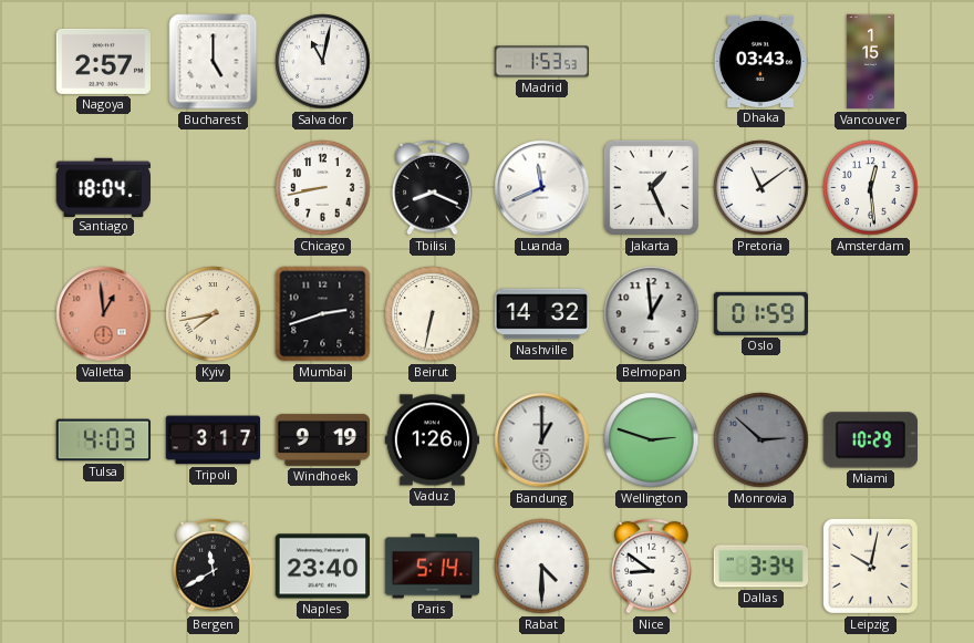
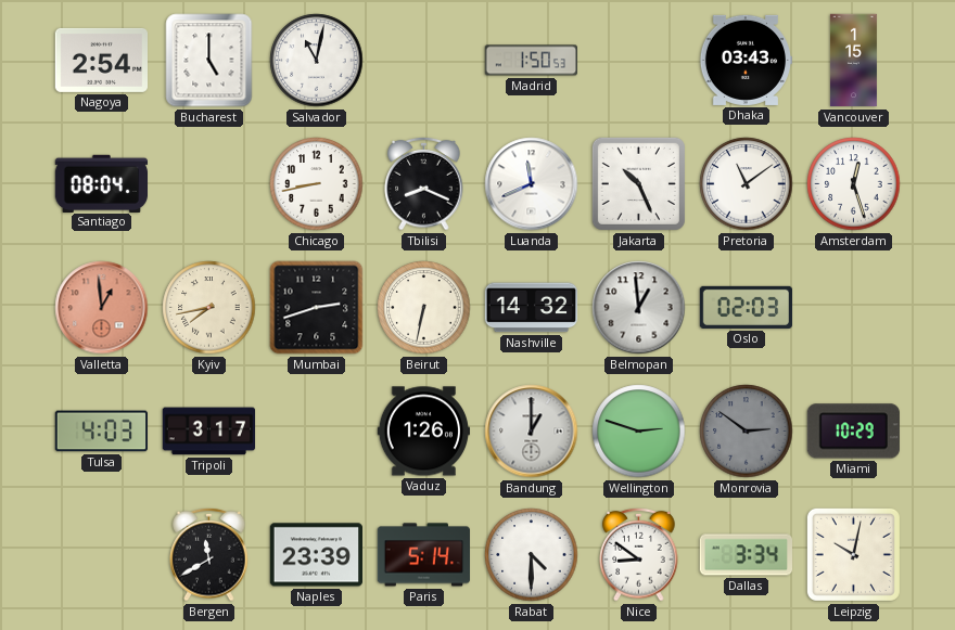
Nagoya: 2:57 -> 2:54 (102, 60)
Madrid: 1:53 -> 1:50 (531, 61)
Santiago: 18:04 -> 08:04 (101, 183)
Jakarta: 1:26 -> 10:26 (638, 183)
Amsterdam: 12:29 -> 12:27 (854, 184)
Oslo: 01:59 -> 02:03 (747, 307)
Windhoek: 9:19 -> none (322, 439)
Monrovia: 2:52 -> 2:51 (747, 432)
Naples: 23:40 -> 23:39 (316, 555)
